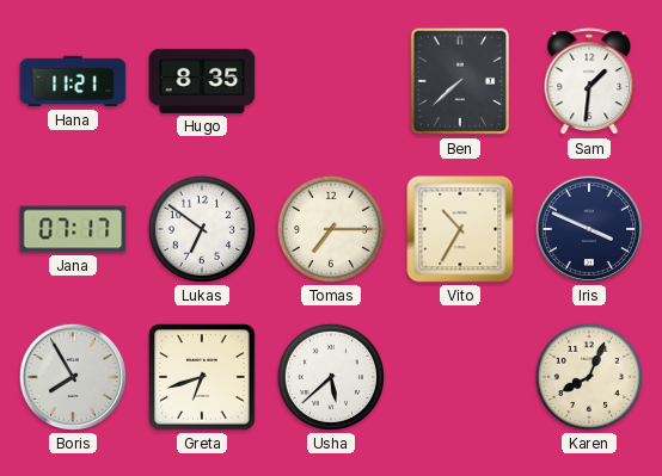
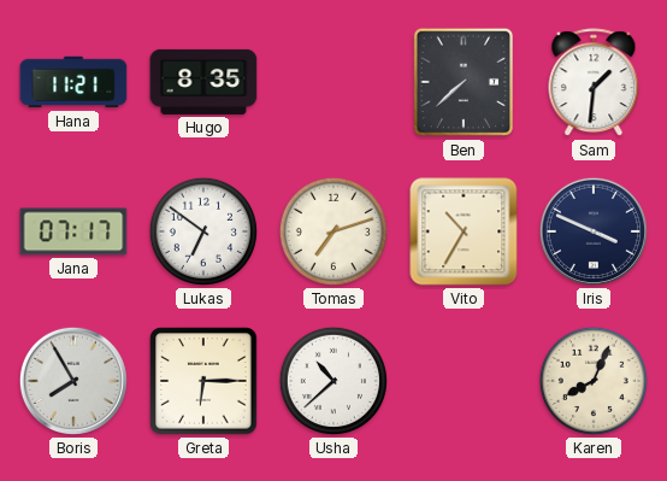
Tomas: 7:15 -> 7:12 (333, 231)
Greta: 6:42 -> 6:15 (203, 381)
Usha: 5:38 -> 10:38 (333, 381)
